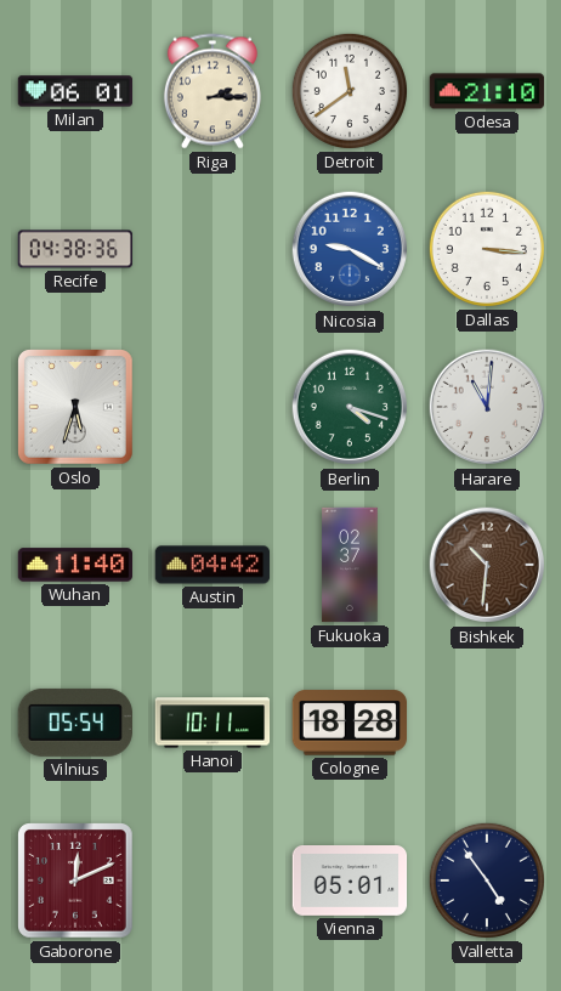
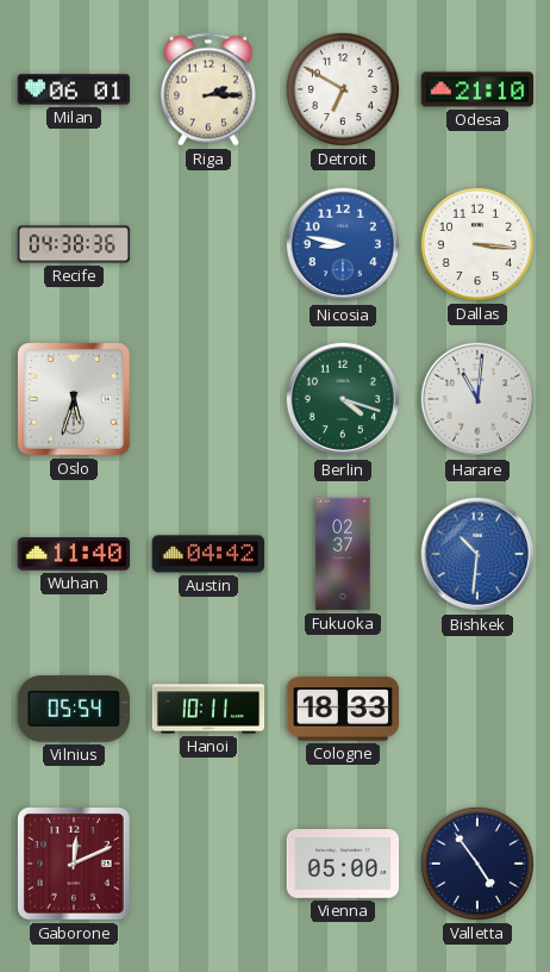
Detroit: 11:39 -> 6:50 (343, 89)
Nicosia: 9:20 -> 8:47 (343, 244)
Bishkek dial: brown -> blue (477, 554)
Cologne: 18:28 -> 18:33 (343, 709)
Vienna: 05:01 -> 05:00 (343, 865)
